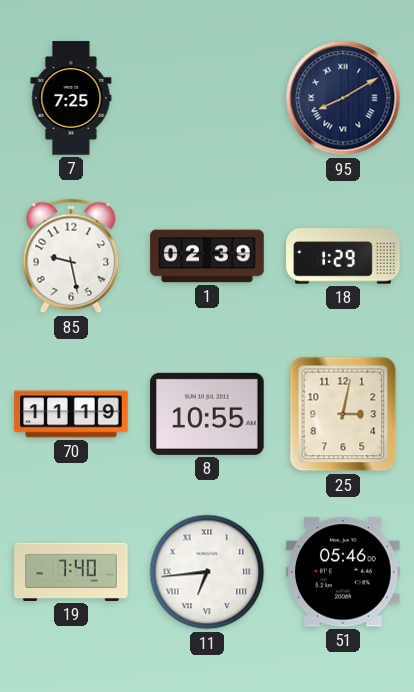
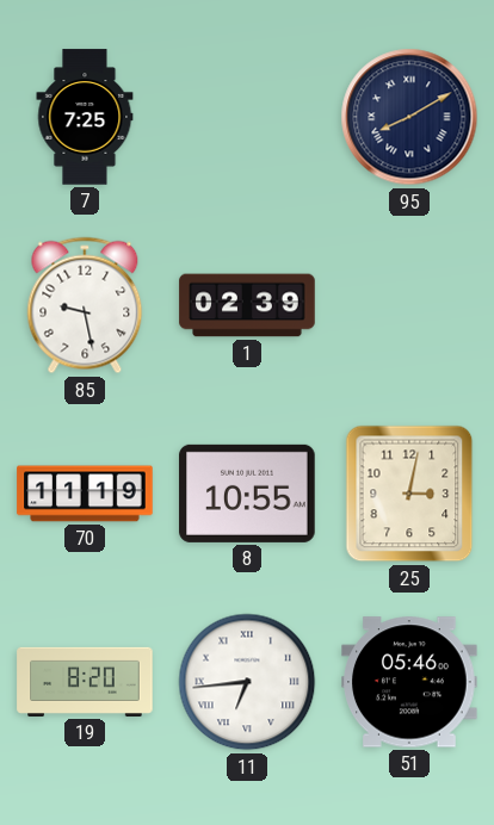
18: 1:29 -> none (343, 256)
19: 7:40 -> 8:20 (85, 682)
